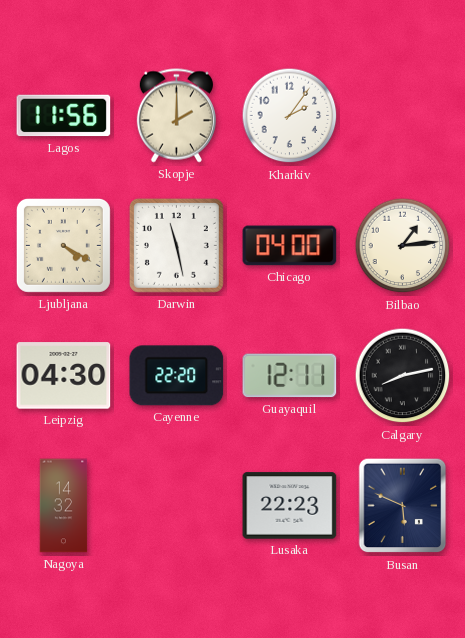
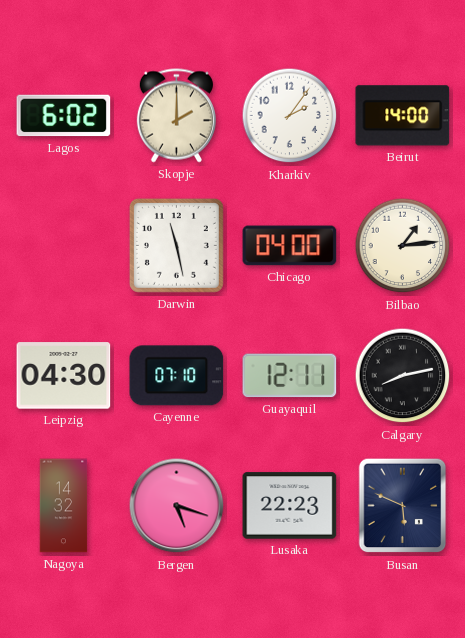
Lagos: 11:56 -> 6:02 (64, 116)
Beirut: none -> 14:00 (403, 116)
Ljubljana: 4:20 -> none (63, 245)
Cayenne: 22:20 -> 07:10 (177, 376)
Bergen: none -> 5:18 (177, 506)
